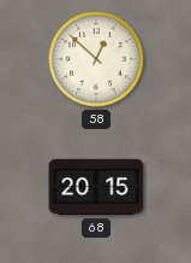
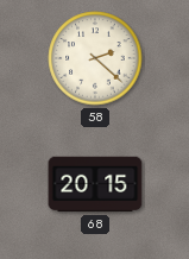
58: 12:52 -> 2:22 (95, 58)
